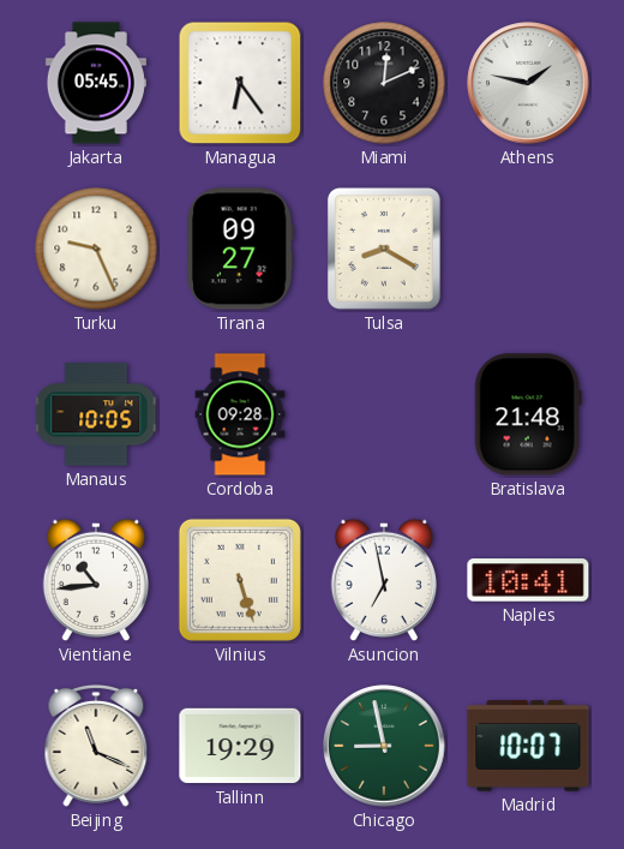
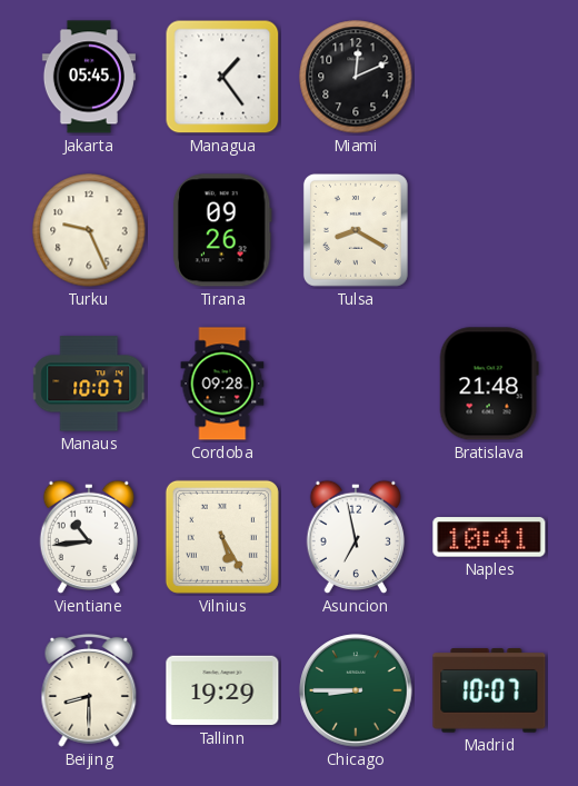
Managua: 6:24 -> 1:24 (222, 77)
Athens: 1:47 -> none (528, 83)
Tirana: 09:27 -> 09:26 (222, 230)
Manaus: 10:05 -> 10:07 (90, 384)
Vilnius: 5:27 -> 5:25 (222, 537)
Beijing: 11:19 -> 8:30 (89, 690)
Chicago: 8:58 -> 8:45 (356, 690)
